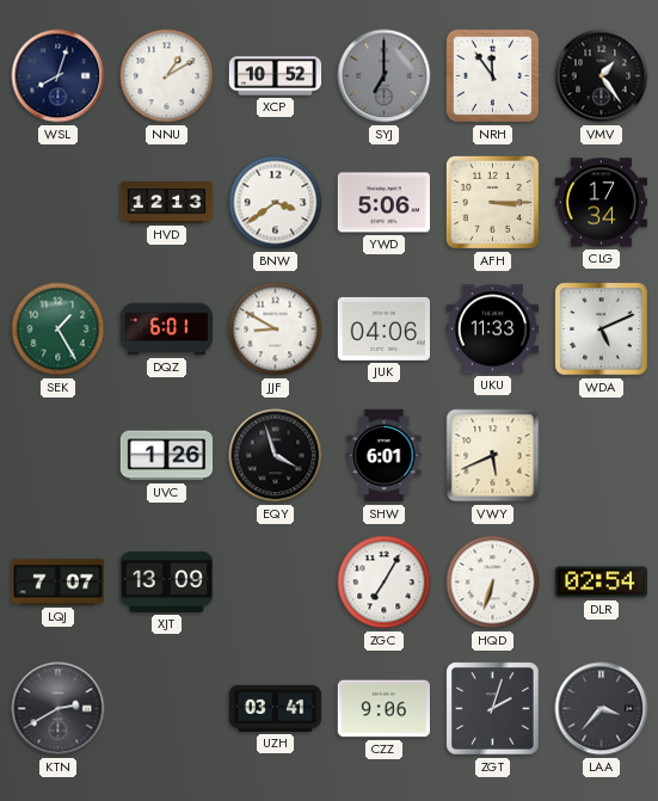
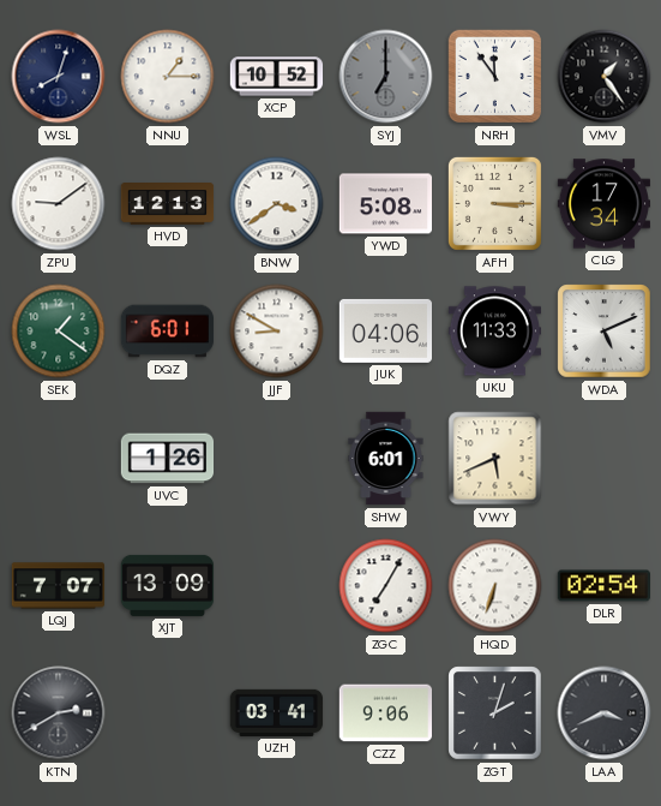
NNU: 1:10 -> 1:15 (168, 77)
ZPU: none -> 9:09 (59, 204)
YWD: 5:06 -> 5:08 (385, 204)
SEK: 1:25 -> 1:21 (59, 332)
EQY: 3:57 -> none (276, 456)
LAA: 3:37 -> 3:41 (605, 714)
